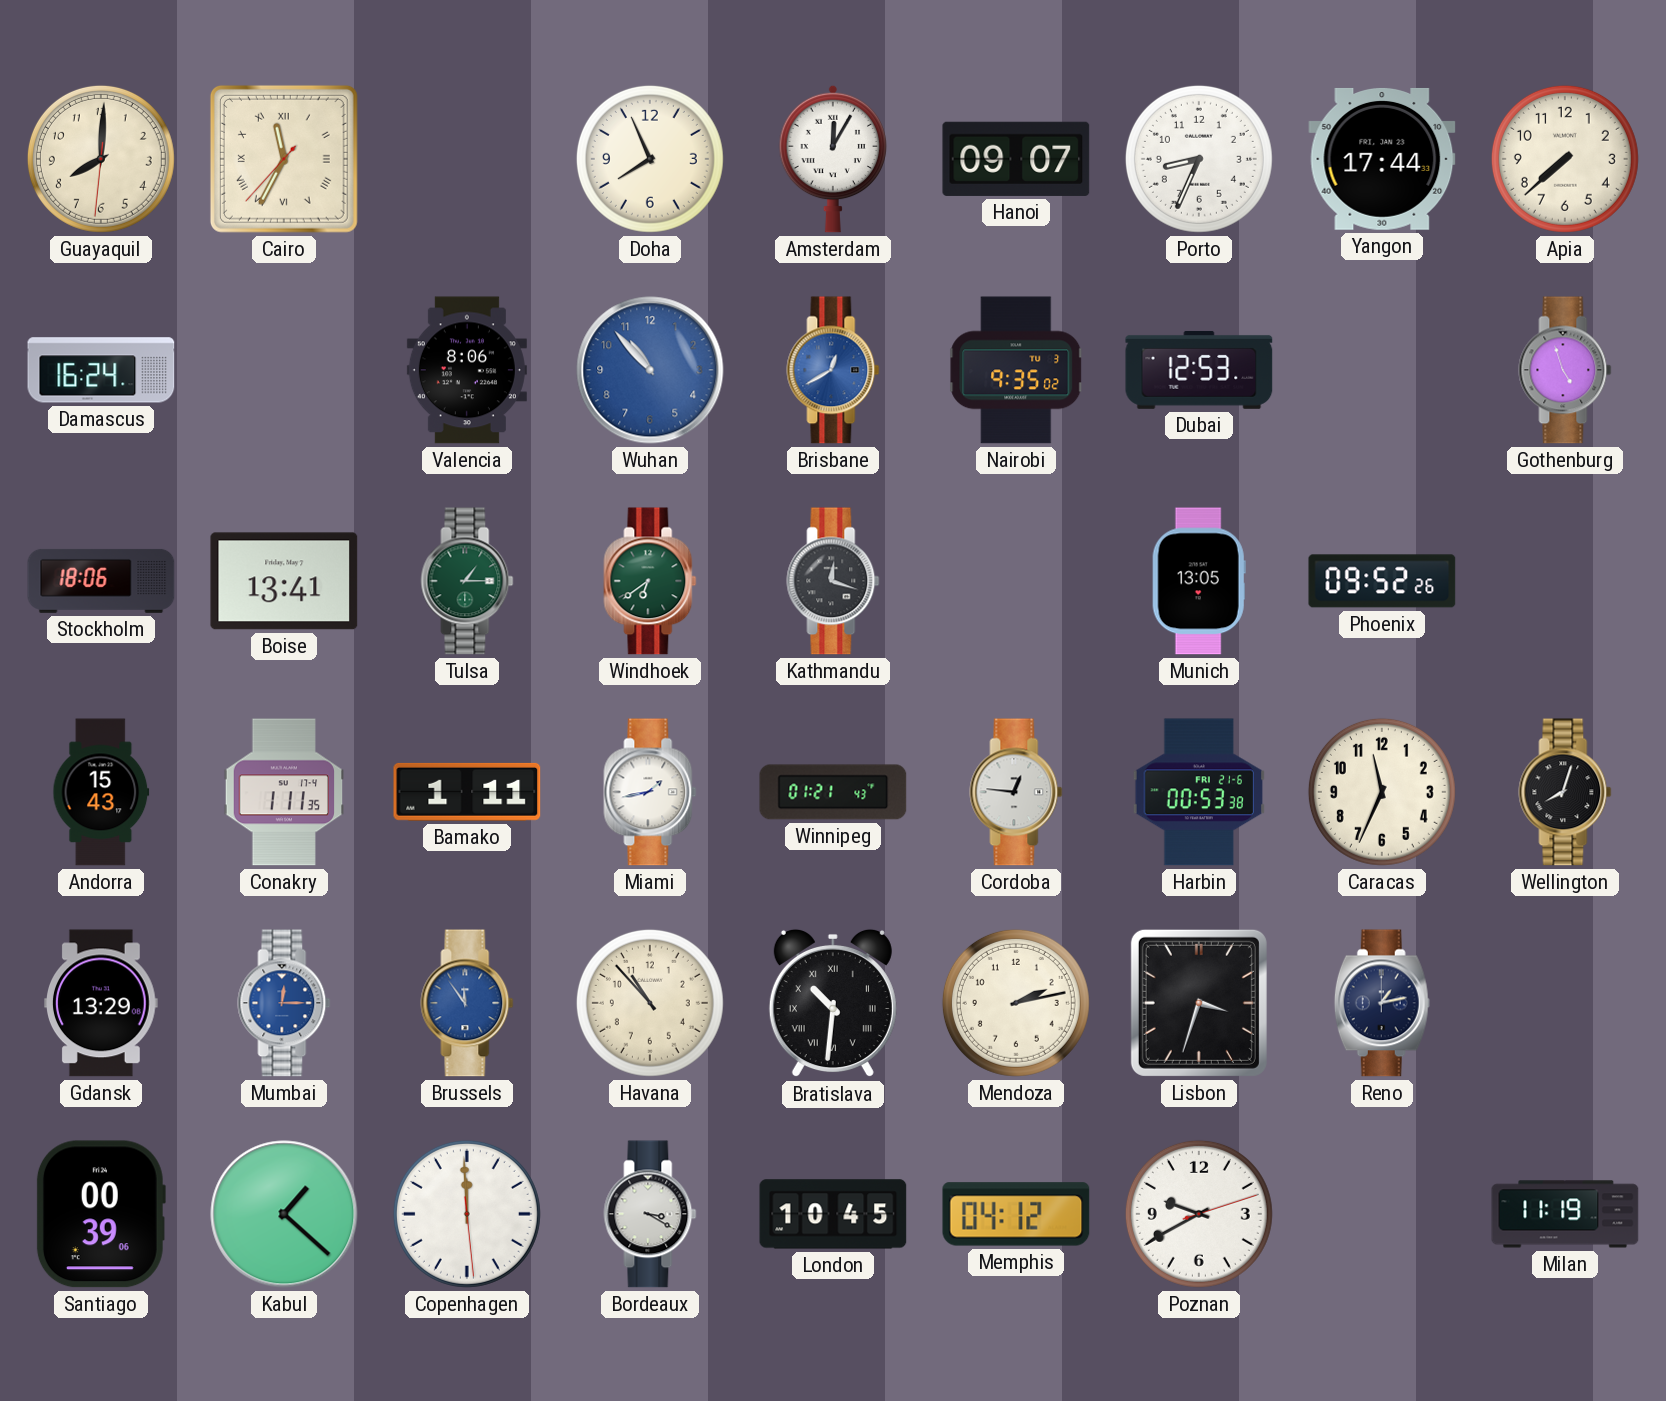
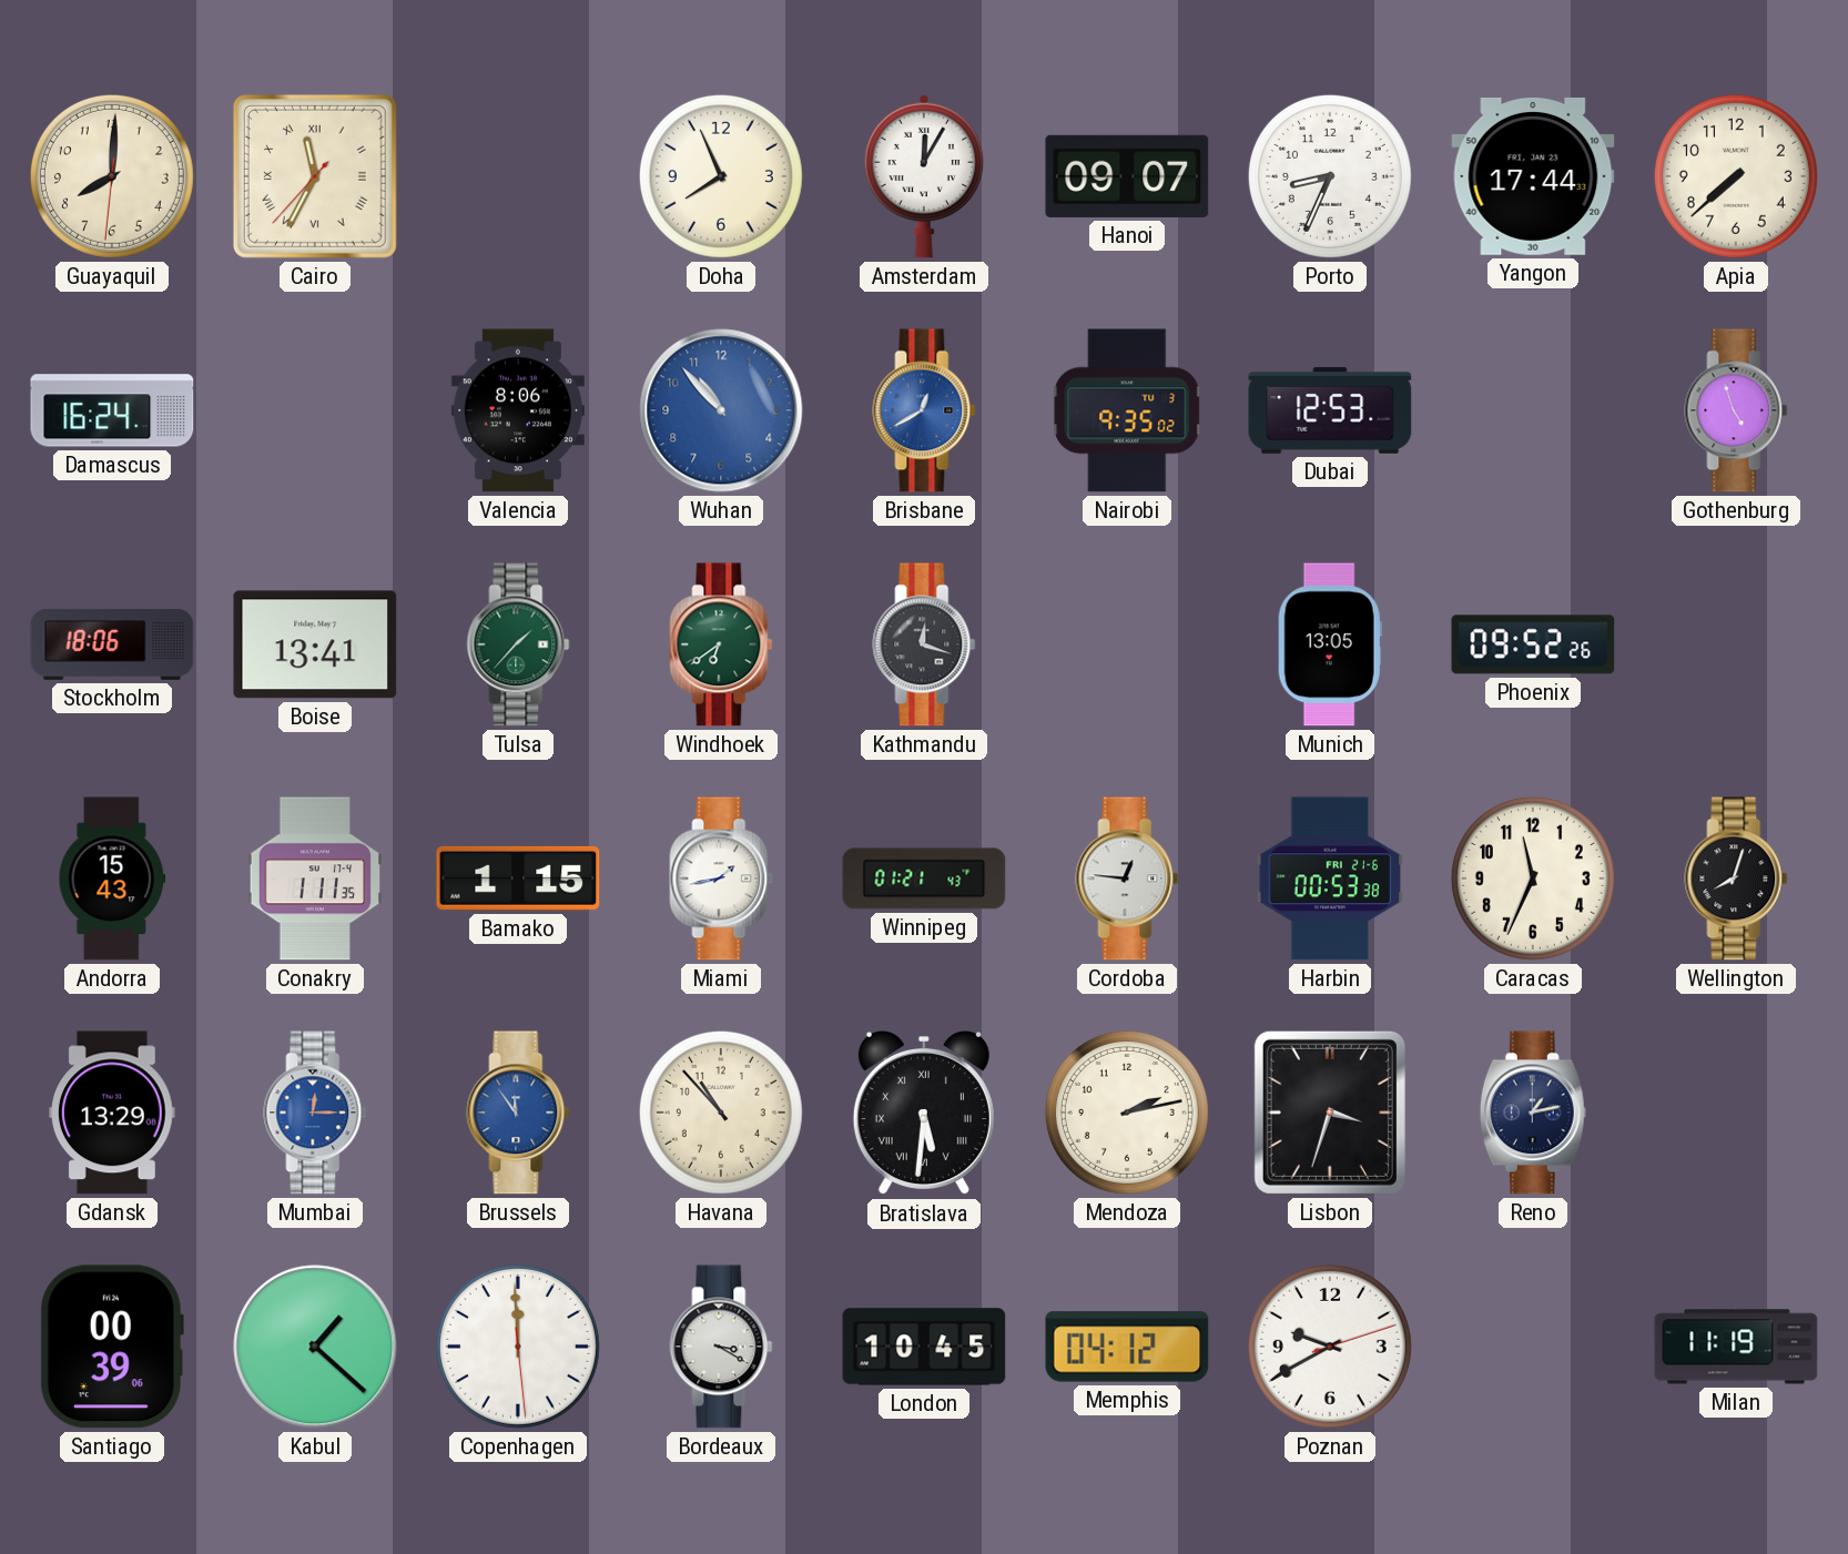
Tulsa: 1:15 -> 1:37 (518, 644)
Bamako: 1:11 -> 1:15 (518, 878)
Bratislava: 10:31 -> 5:31 (924, 1113)
